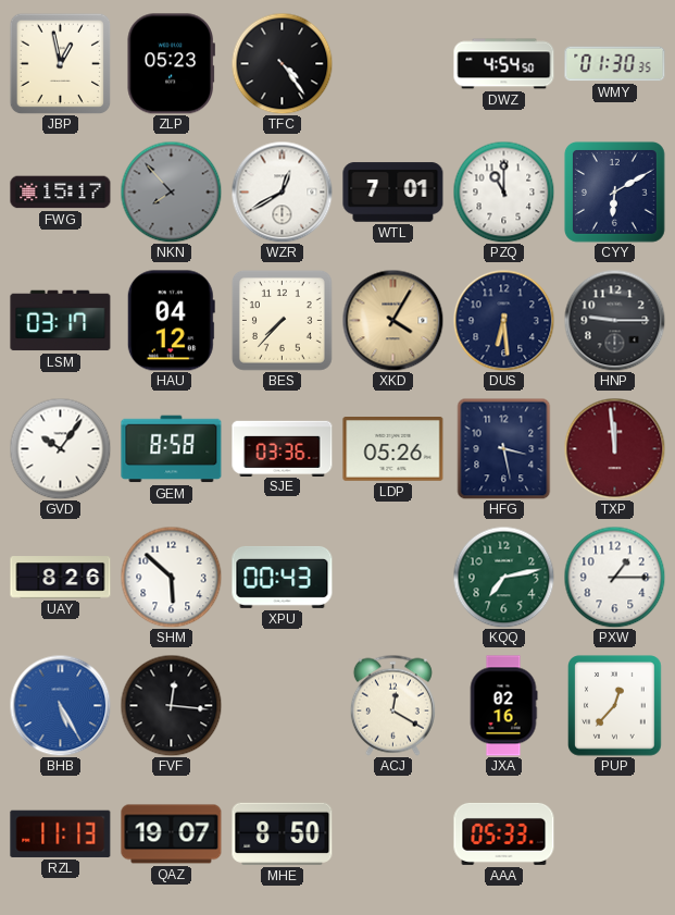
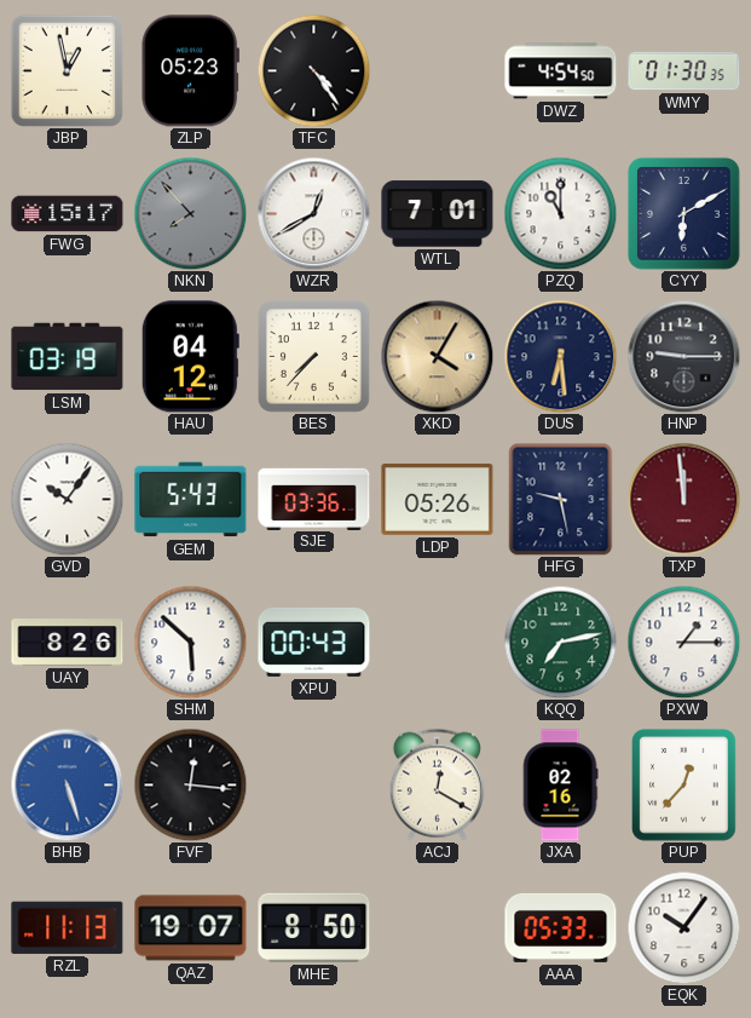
LSM: 03:17 -> 03:19 (68, 357)
GEM: 8:58 -> 5:43 (191, 500)
HFG: 3:28 -> 9:28 (561, 499)
BHB: 5:25 -> 5:27 (67, 784)
EQK: none -> 10:06 (683, 927)
